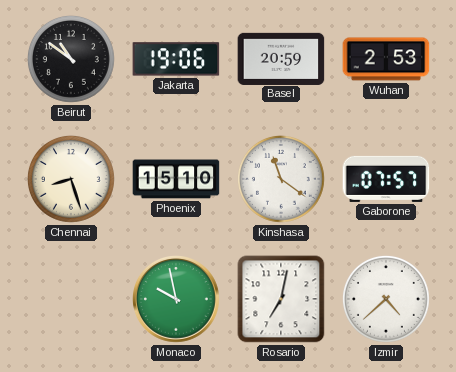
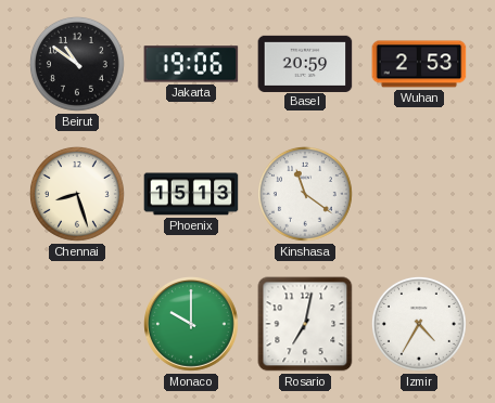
Phoenix: 15:10 -> 15:13 (191, 194)
Gaborone: 07:57 -> none (386, 179)
Monaco: 9:58 -> 10:00 (192, 325)
Izmir: 4:38 -> 4:35 (419, 324)
